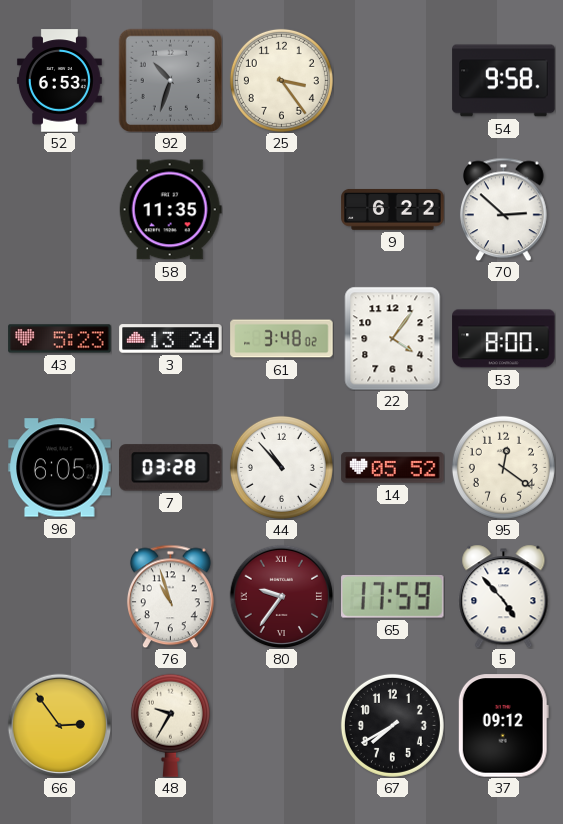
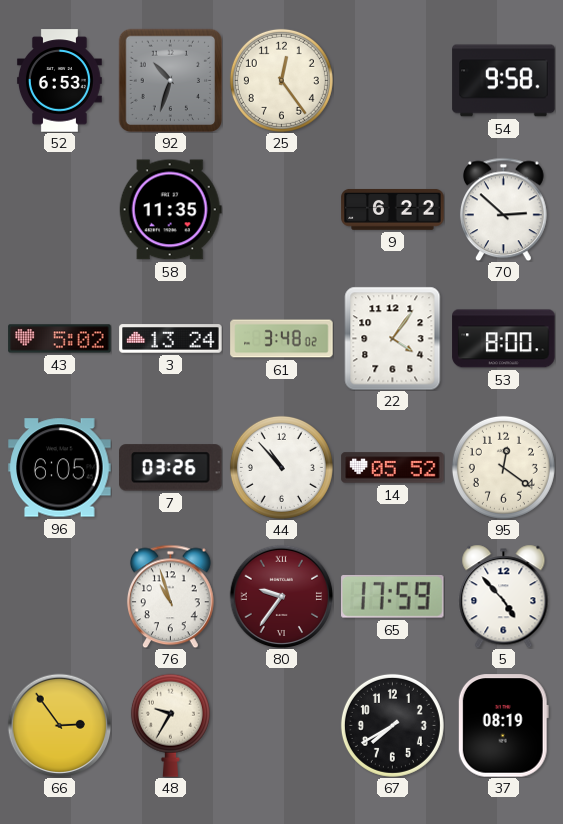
25: 3:24 -> 12:24 (281, 80)
43: 5:23 -> 5:02 (60, 339)
7: 03:28 -> 03:26 (171, 468)
37: 09:12 -> 08:19 (503, 726)
